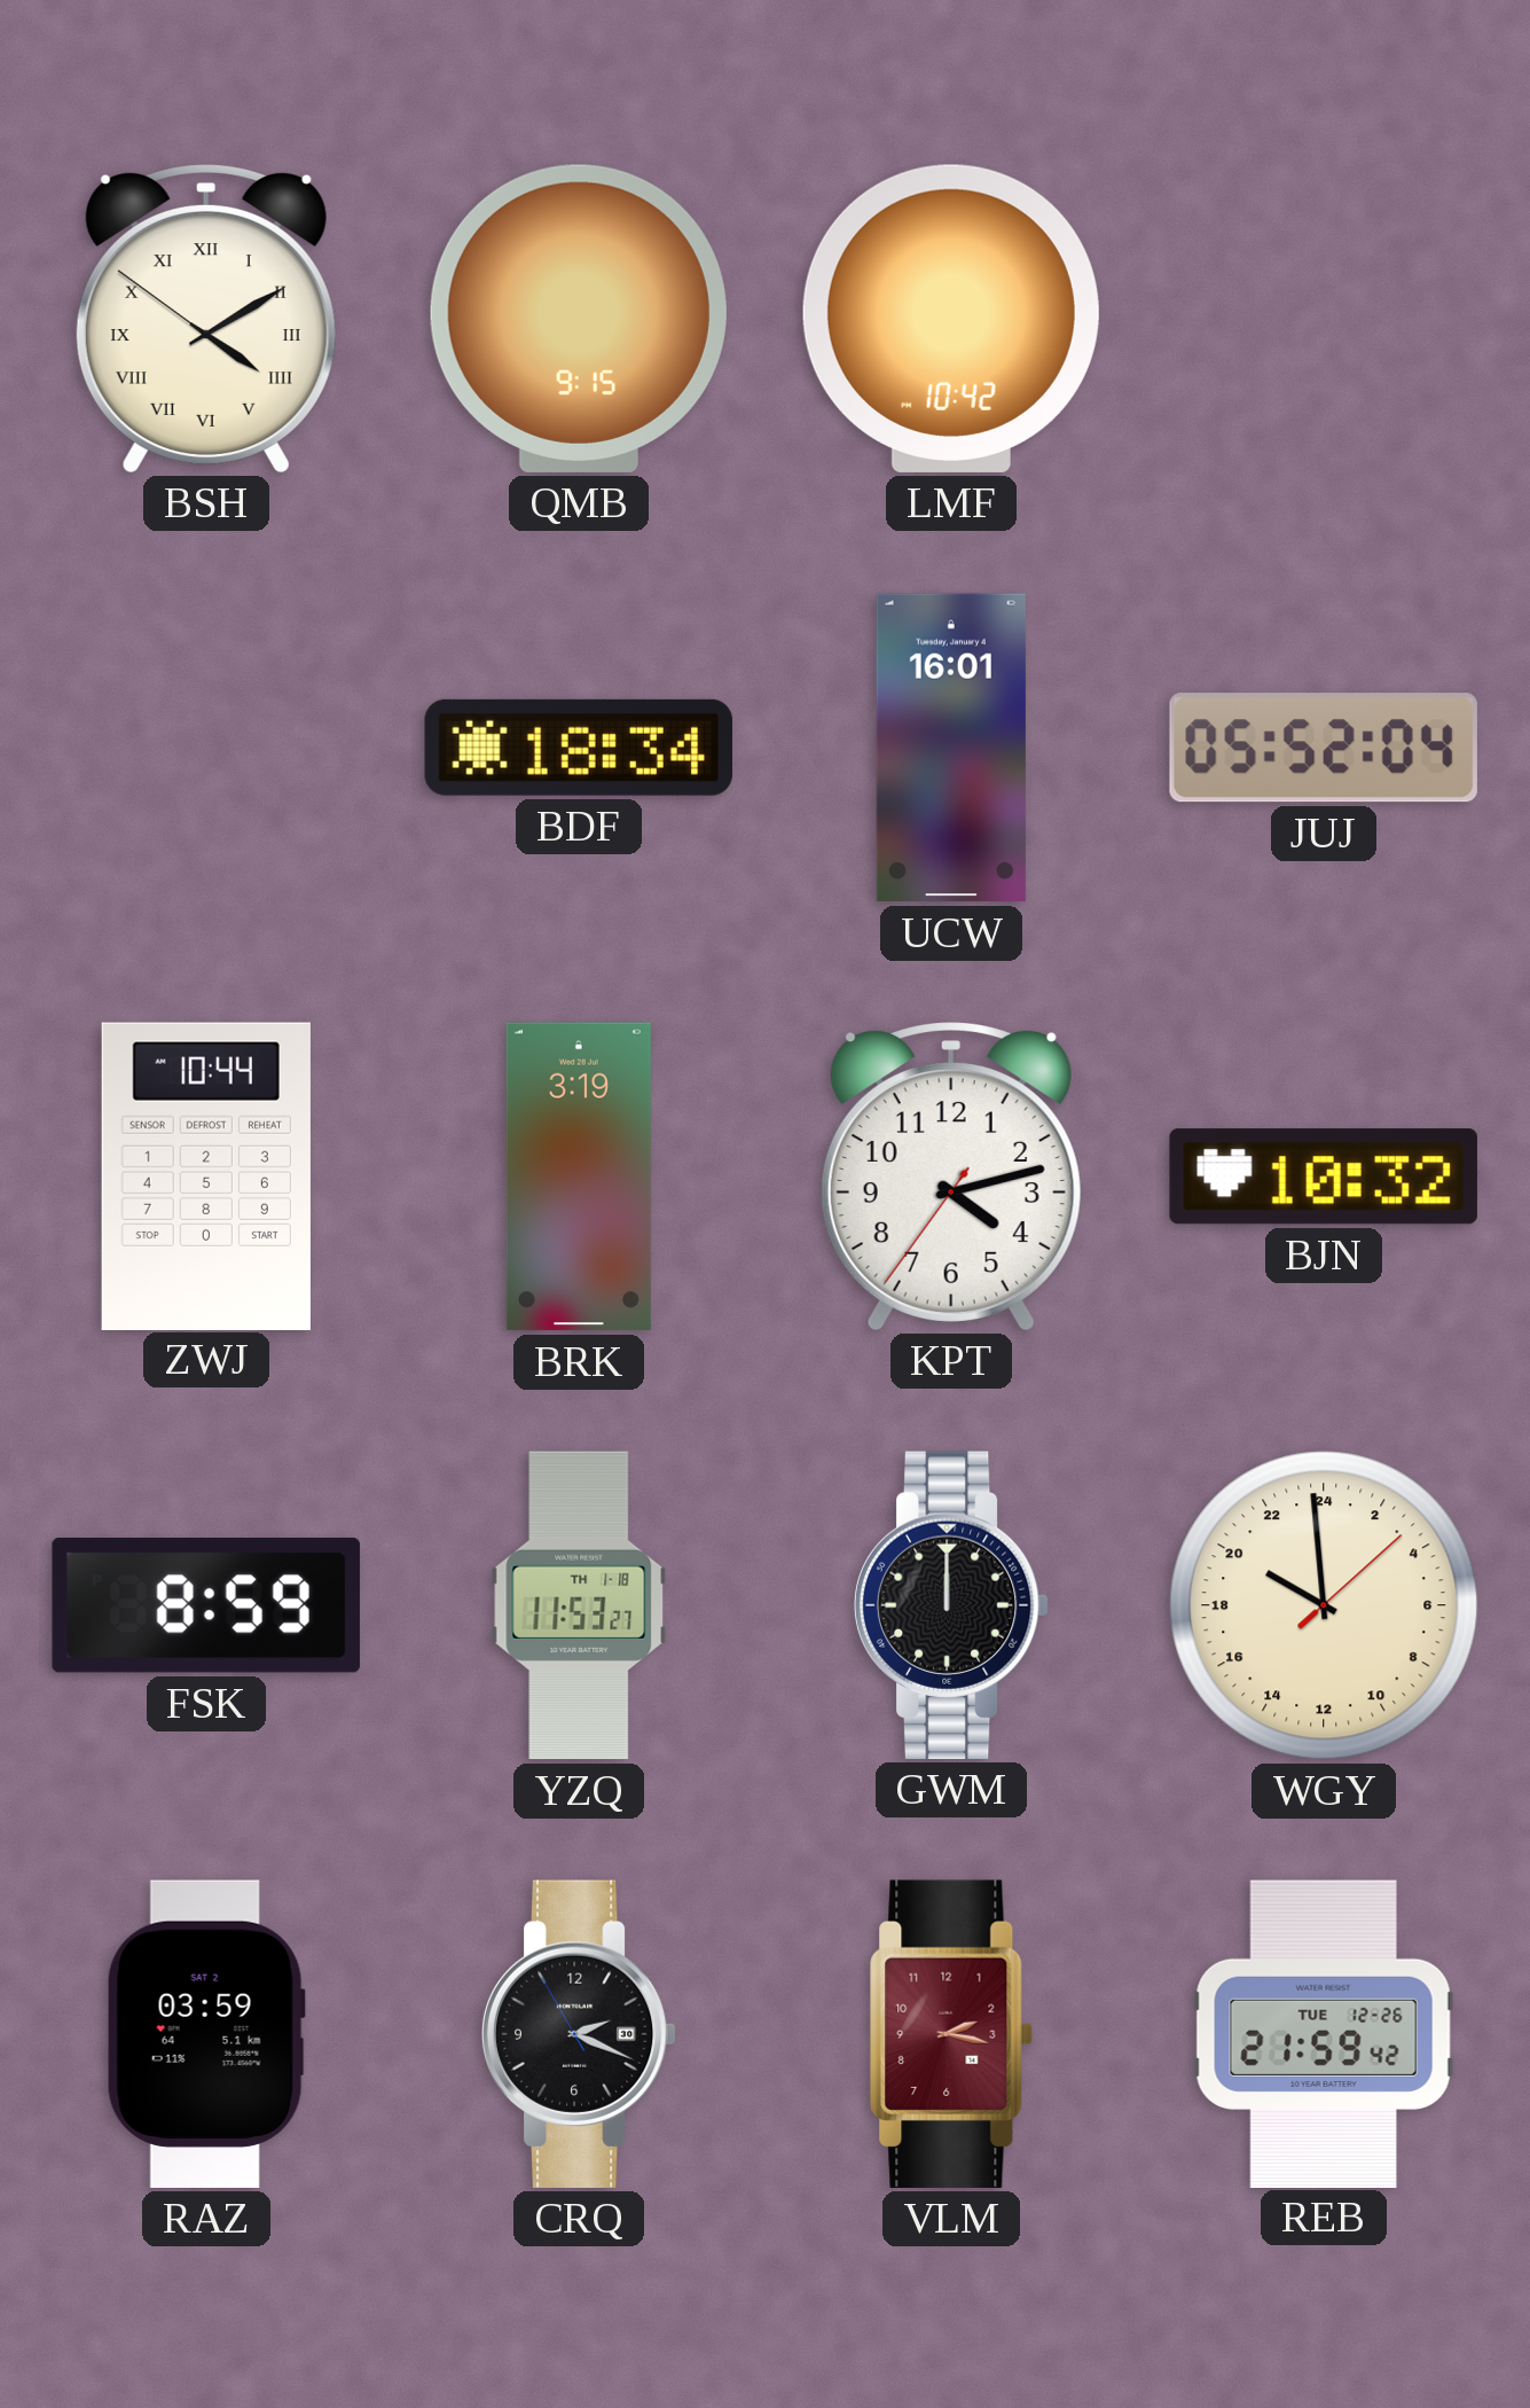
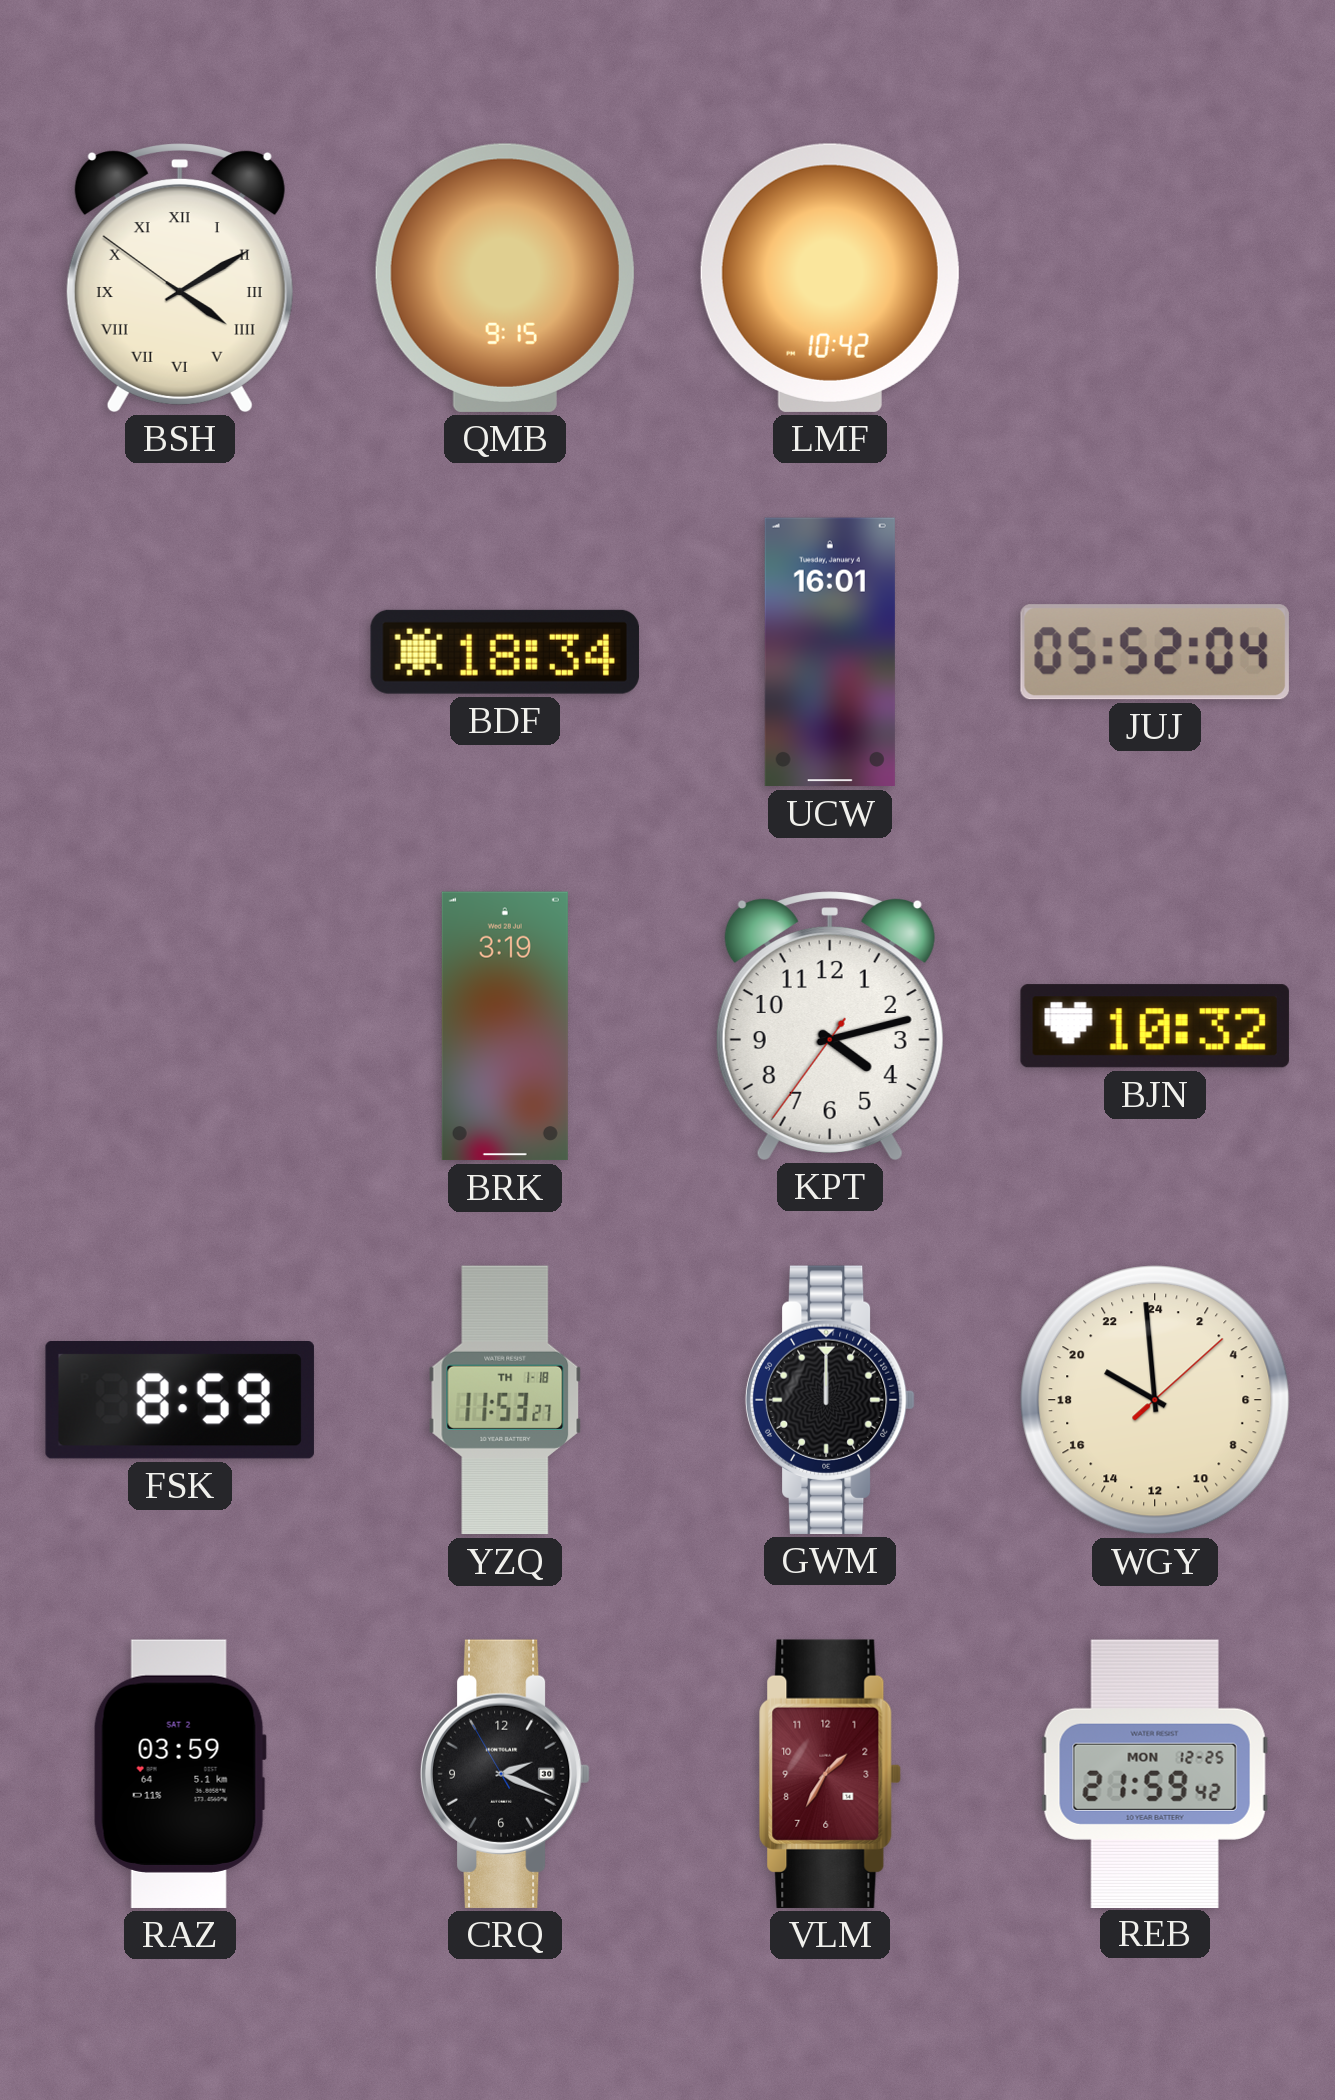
ZWJ: 10:44 -> none (206, 1175)
VLM: 2:17 -> 1:35 (830, 1774)
REB date: TUE 12-26 -> MON 12-25 (1155, 1773)
